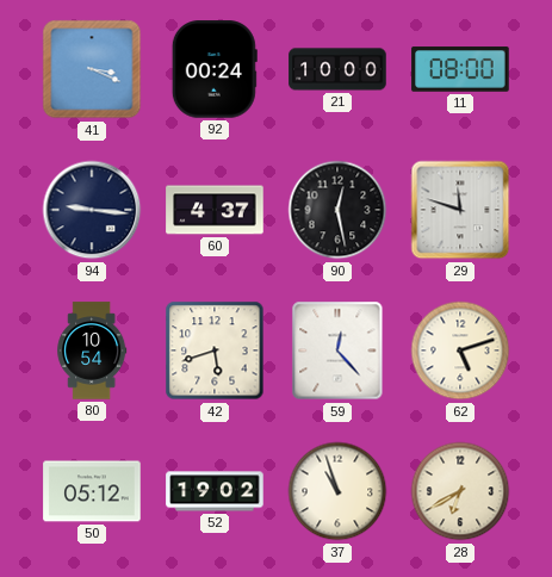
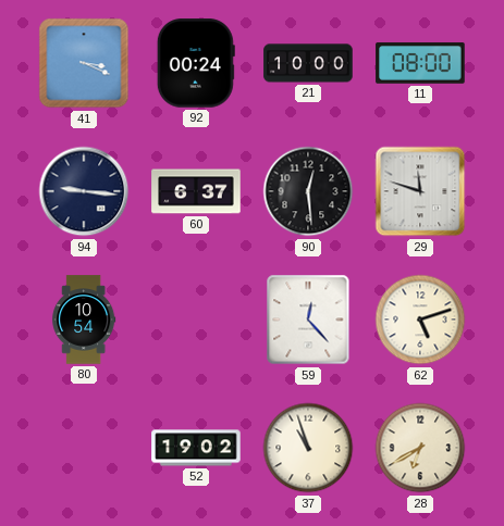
60: 4:37 -> 6:37 (196, 191)
90: 12:28 -> 12:29 (308, 191)
42: 5:42 -> none (215, 350)
50: 05:12 -> none (92, 491)
